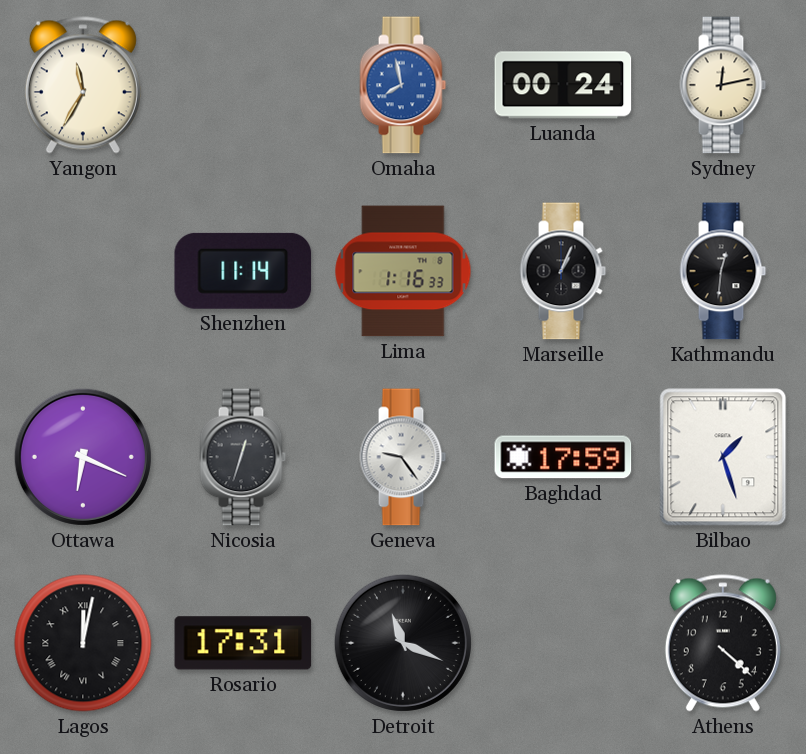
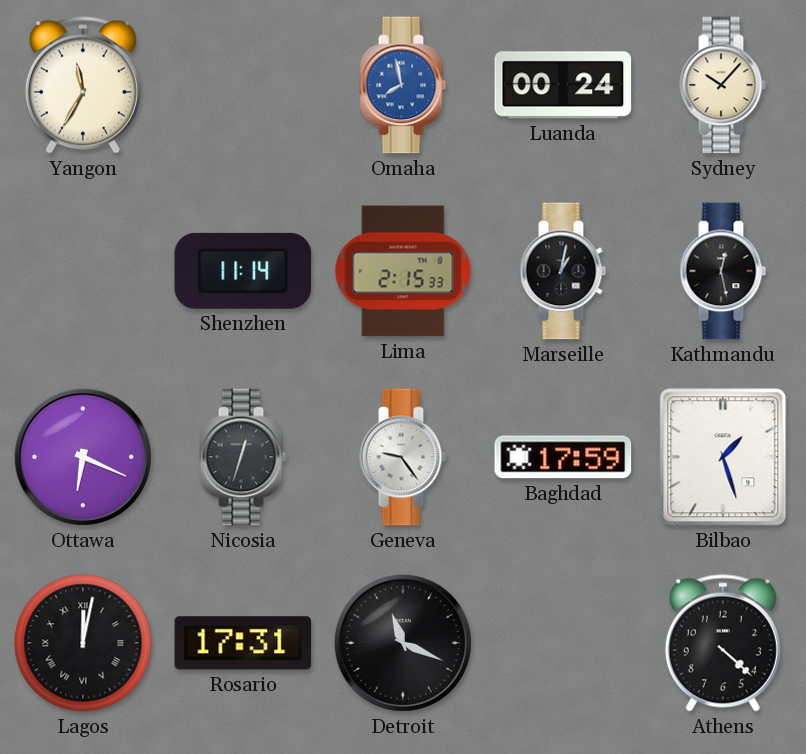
Sydney: 12:13 -> 10:07 (723, 85)
Lima: 1:16 -> 2:15 (403, 271)
Marseille: 1:04 -> 1:02 (563, 271)
Kathmandu: 12:31 -> 12:28 (723, 271)
